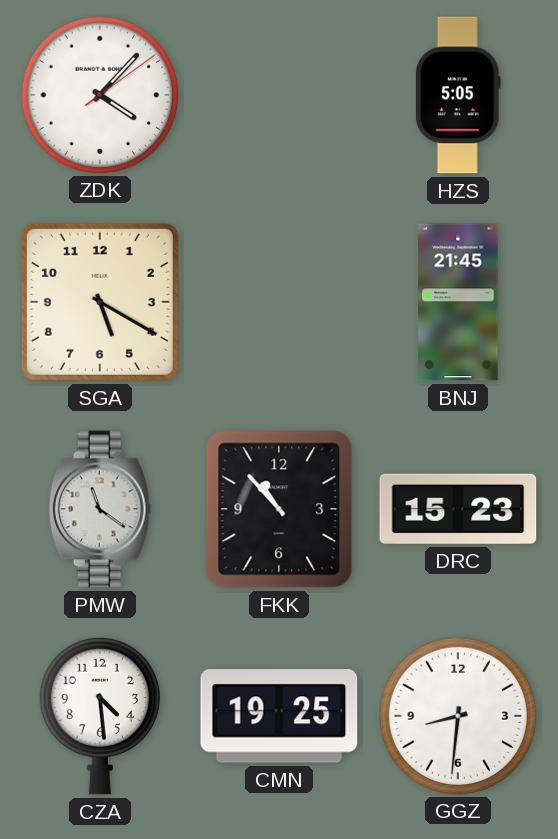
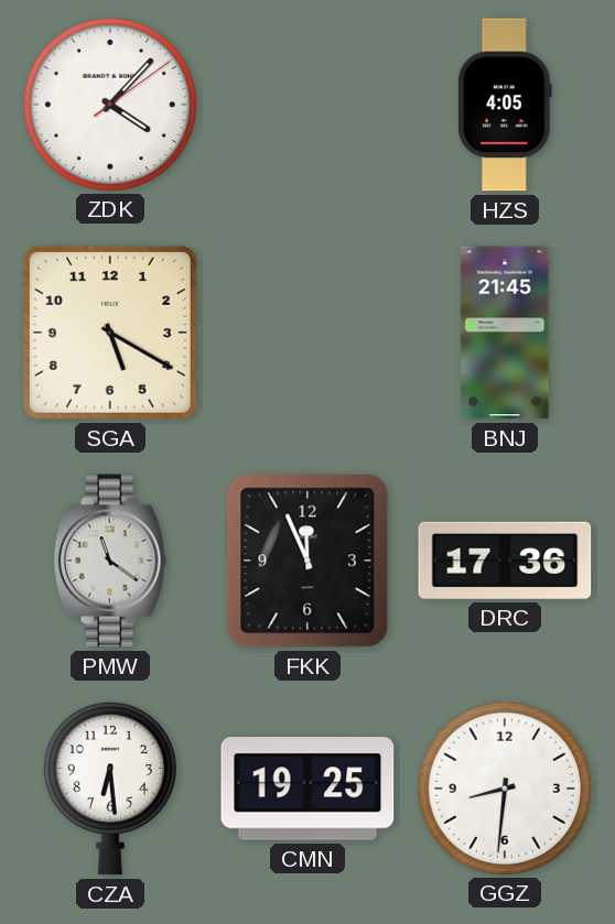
HZS: 5:05 -> 4:05 (505, 105)
FKK: 10:53 -> 11:56 (307, 561)
DRC: 15:23 -> 17:36 (505, 561)
CZA: 4:29 -> 6:29 (110, 789)
